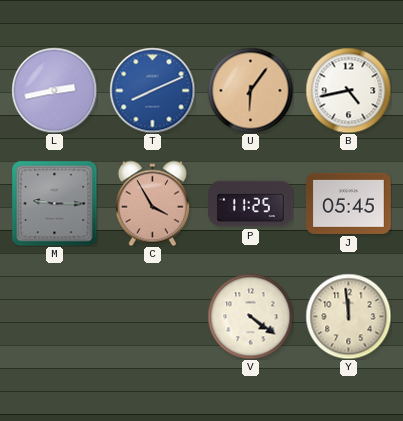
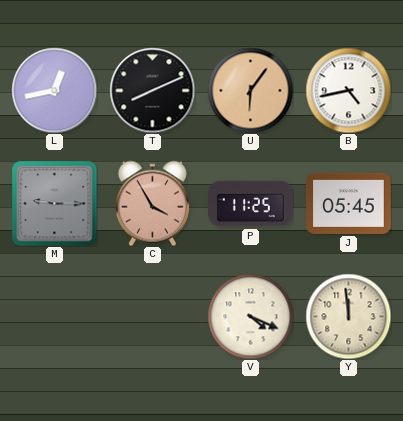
L: 2:43 -> 12:43 (54, 90)
T dial: blue -> black (152, 90)
V: 4:21 -> 4:19 (250, 316)
